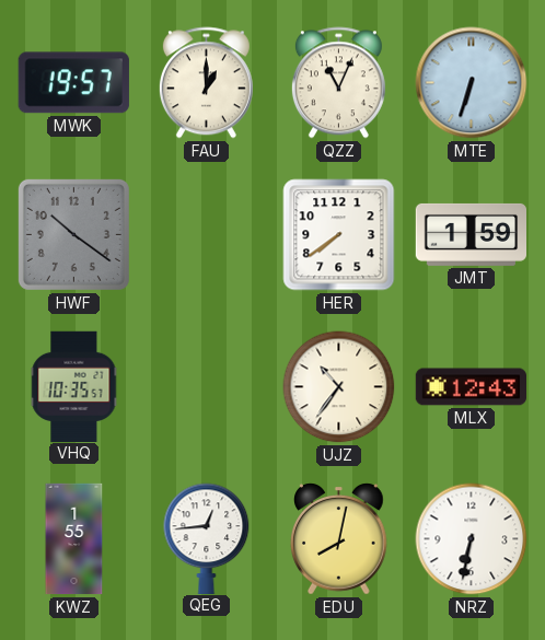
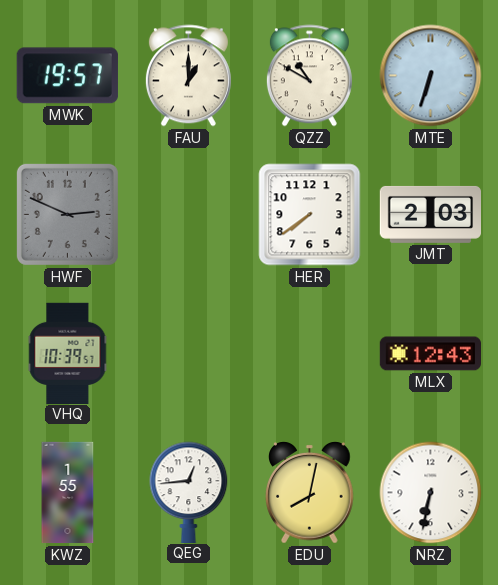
QZZ: 11:04 -> 10:50 (309, 76)
HWF: 10:21 -> 2:49 (67, 214)
JMT: 1:59 -> 2:03 (430, 214)
VHQ: 10:35 -> 10:39 (68, 353)
UJZ: 10:36 -> none (339, 387)
